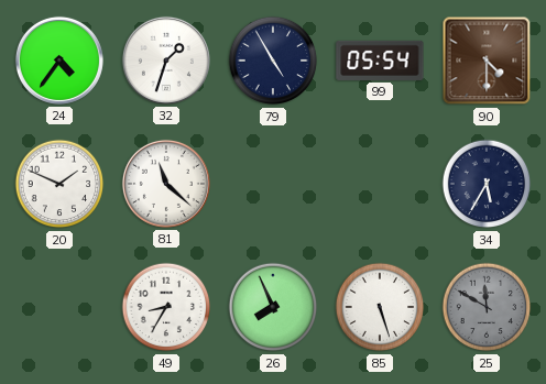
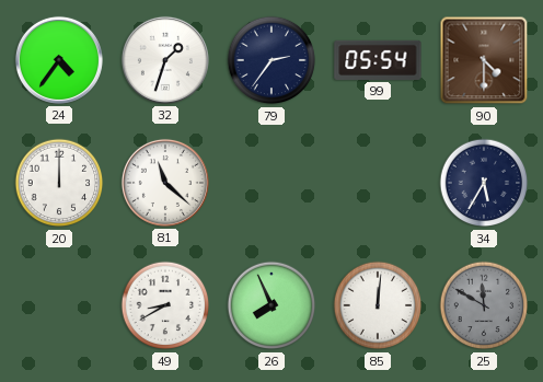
79: 4:55 -> 2:36 (271, 60)
20: 1:49 -> 12:00 (59, 183)
49: 8:35 -> 8:40 (165, 305)
85: 5:27 -> 12:01 (378, 305)
